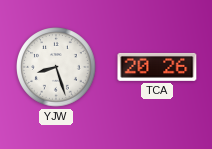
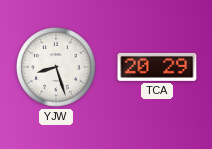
TCA: 20:26 -> 20:29 (157, 67)
